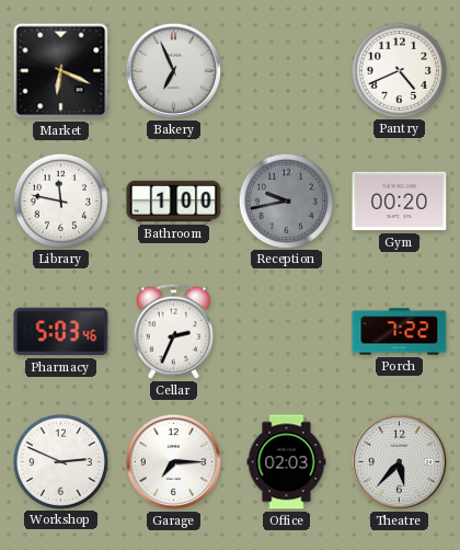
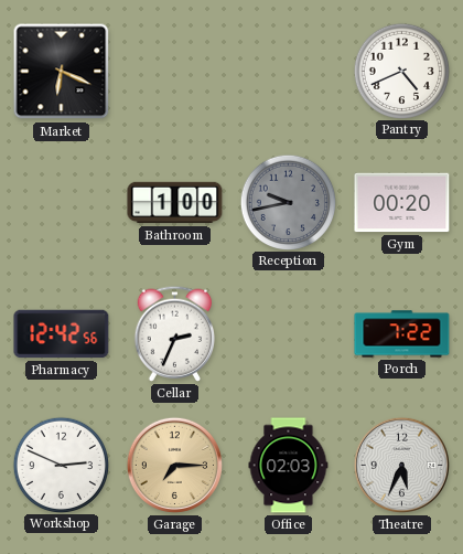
Bakery: 6:56 -> none (173, 70)
Library: 11:47 -> none (60, 200)
Pharmacy: 5:03 -> 12:42 (62, 334)
Garage dial: white -> champagne (174, 465)
Theatre: 5:37 -> 5:34 (401, 465)
